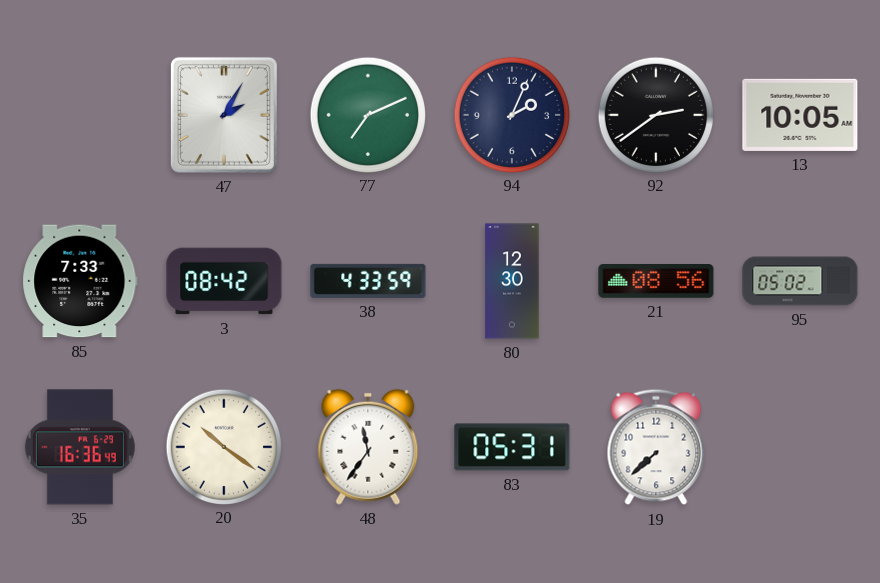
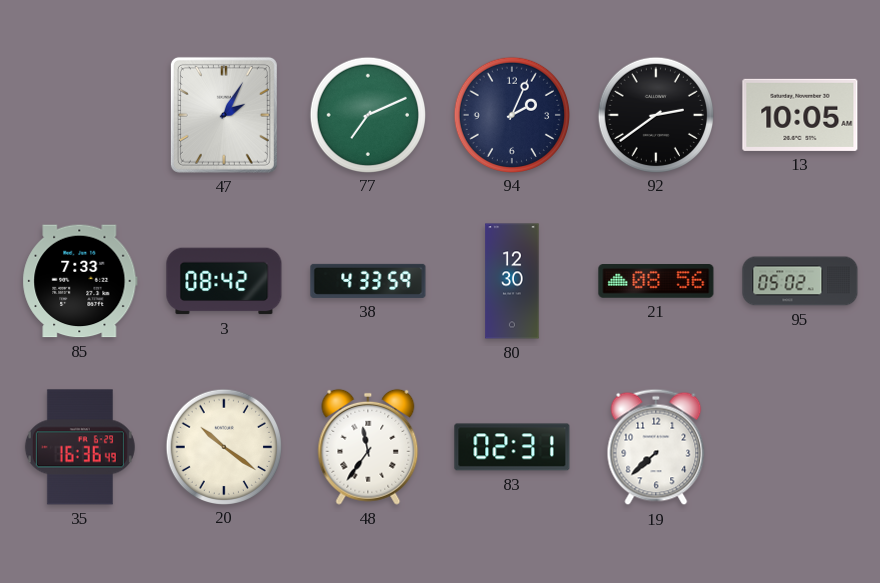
83: 05:31 -> 02:31 (512, 447)
